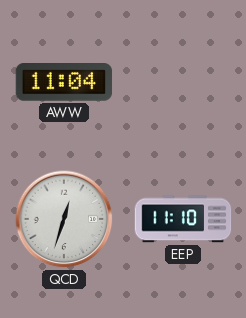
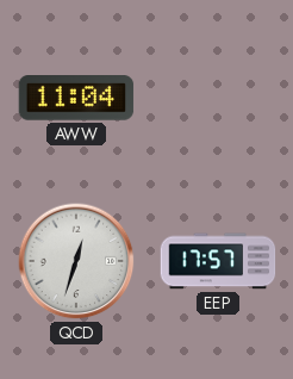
EEP: 11:10 -> 17:57 (218, 261)
